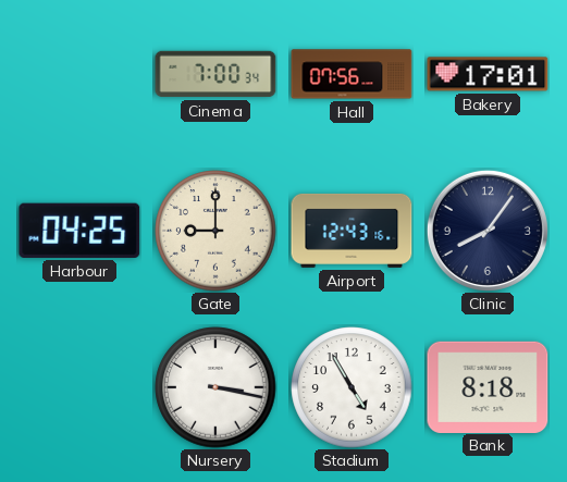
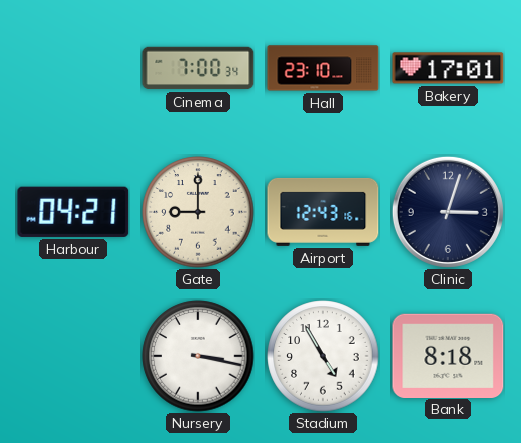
Hall: 07:56 -> 23:10 (323, 68)
Harbour: 04:25 -> 04:21 (73, 212)
Clinic: 8:06 -> 3:03 (448, 212)
